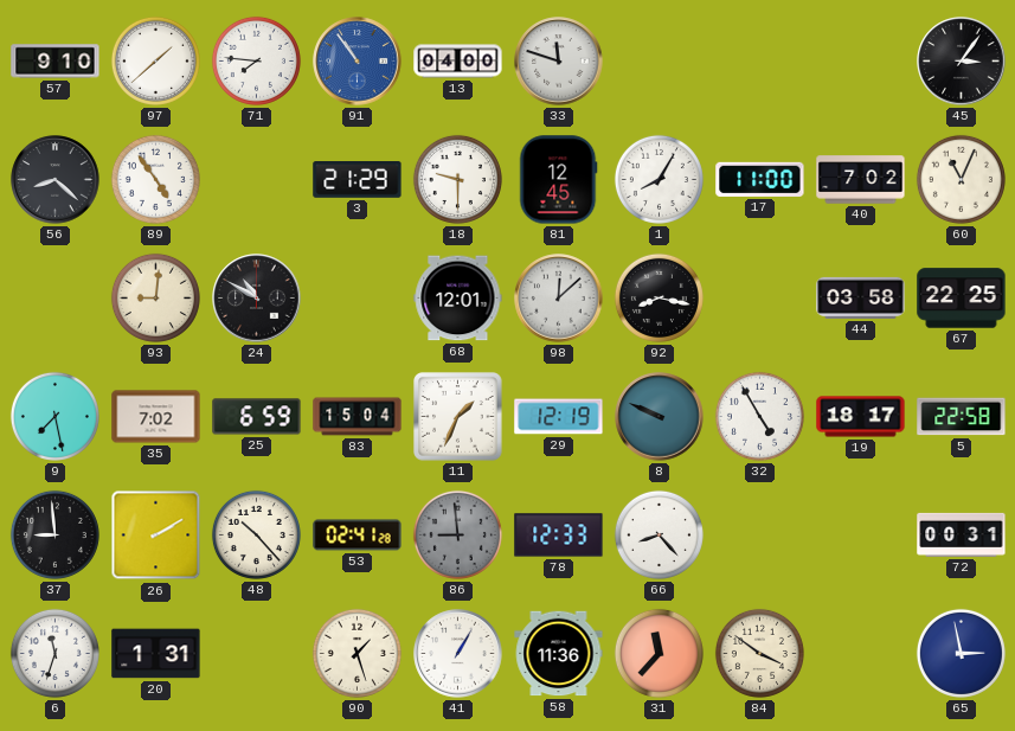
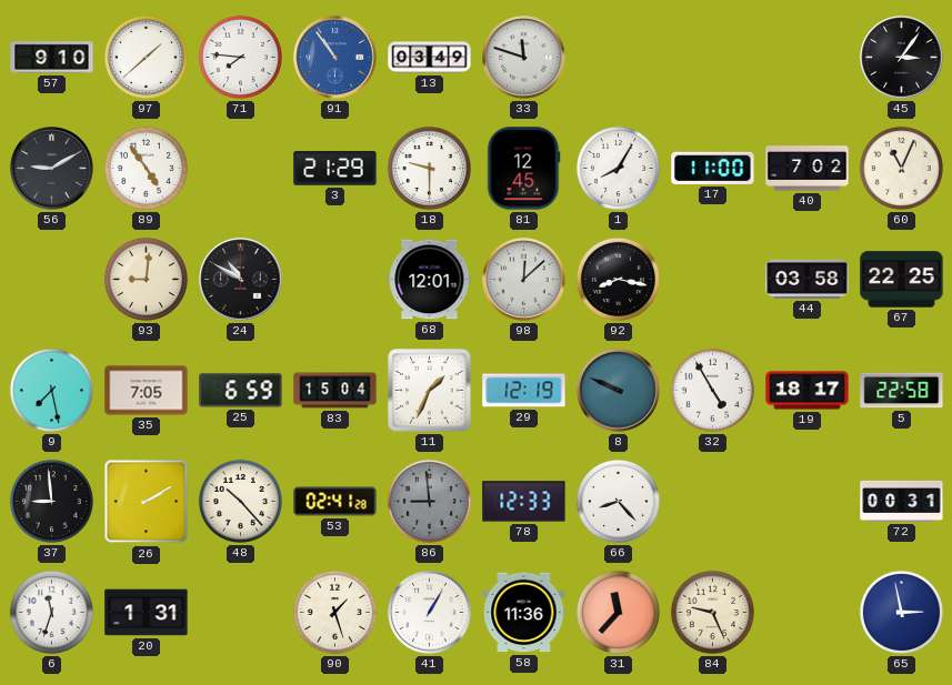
13: 04:00 -> 03:49 (430, 58)
56: 8:22 -> 9:10 (52, 169)
35: 7:02 -> 7:05 (147, 391)
84: 3:51 -> 9:26 (712, 612)
